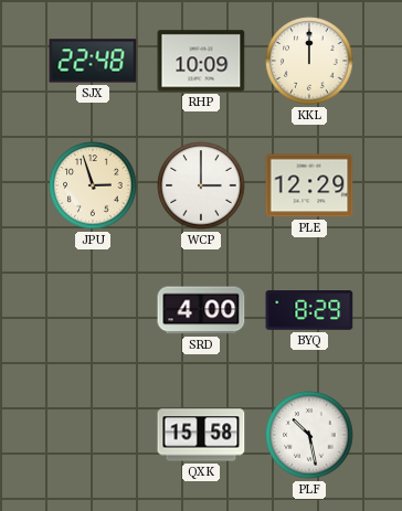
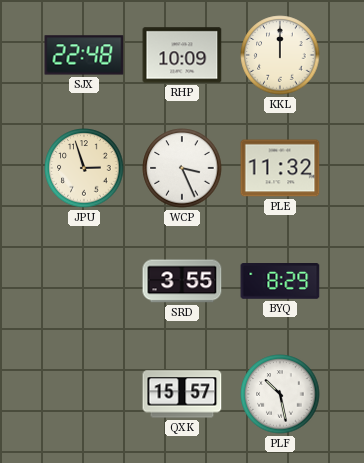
WCP: 3:00 -> 3:26 (182, 168)
PLE: 12:29 -> 11:32 (280, 168)
SRD: 4:00 -> 3:55 (182, 281)
QXK: 15:58 -> 15:57 (182, 394)
